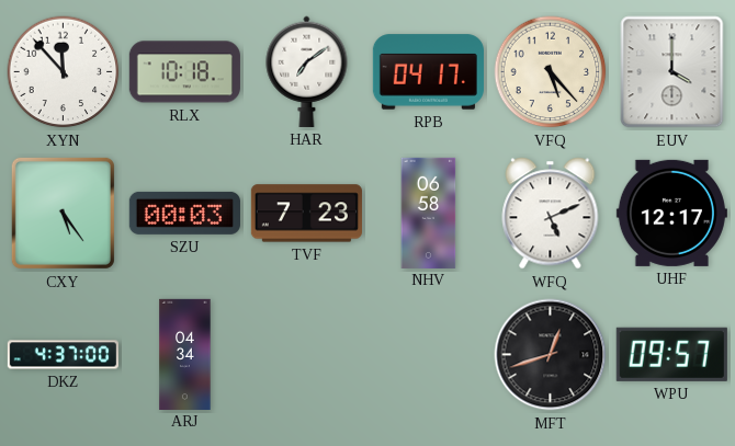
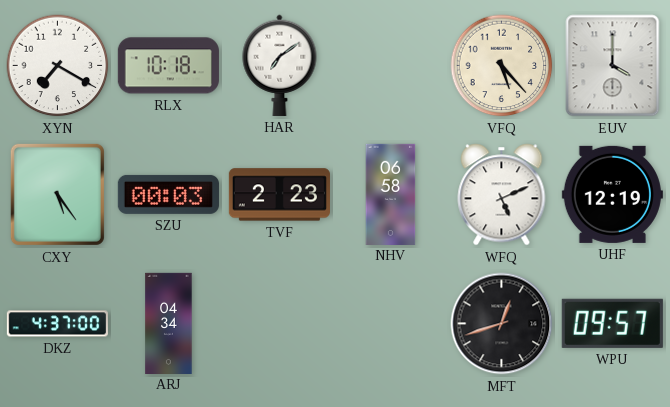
XYN: 11:53 -> 7:20 (58, 66)
RPB: 04:17 -> none (428, 72)
TVF: 7:23 -> 2:23 (279, 195)
UHF: 12:17 -> 12:19 (612, 194)
